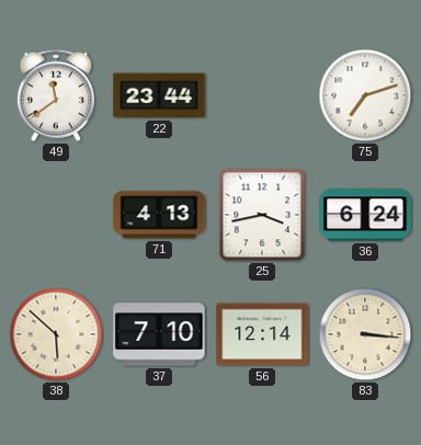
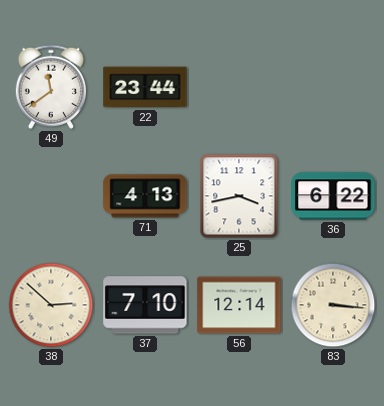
75: 7:12 -> none (365, 95)
36: 6:24 -> 6:22 (333, 196)
38: 5:52 -> 2:52 (51, 305)
